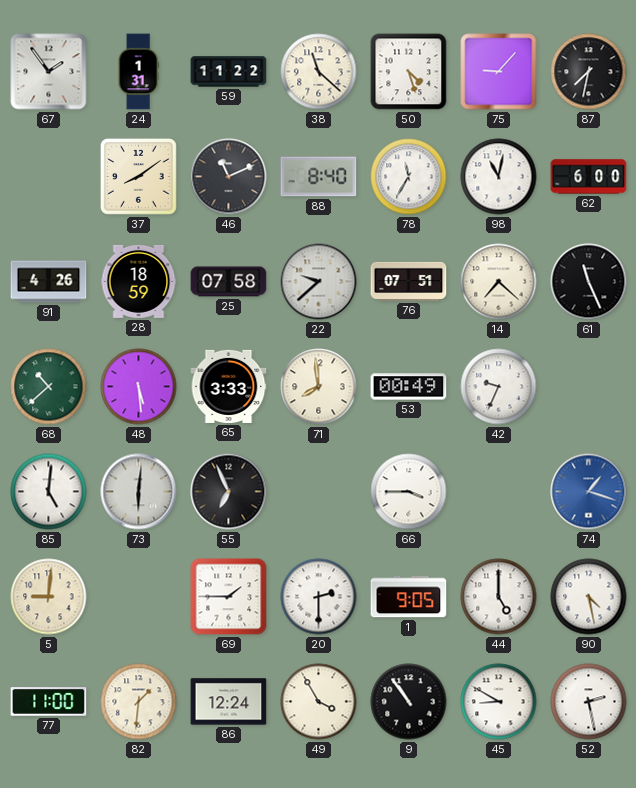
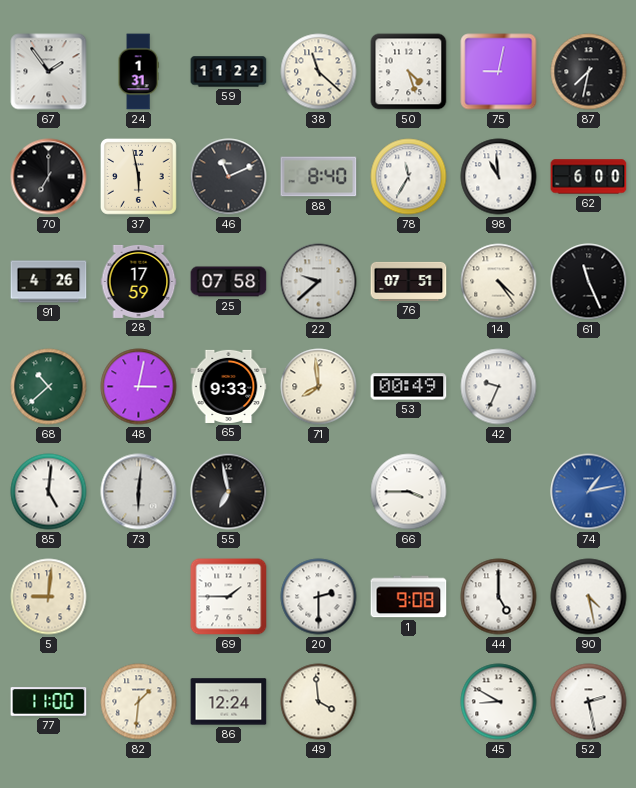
75: 9:07 -> 9:02 (499, 72)
70: none -> 7:00 (49, 177)
37: 8:09 -> 5:58 (138, 176)
98: 11:02 -> 10:59 (499, 177)
28: 18:59 -> 17:59 (139, 281)
14: 7:22 -> 4:24 (499, 282)
48: 5:29 -> 3:02 (139, 387)
65: 3:33 -> 9:33 (229, 386)
55: 6:56 -> 6:58 (229, 492)
74: 1:18 -> 1:13 (589, 492)
1: 9:05 -> 9:08 (409, 597)
49: 3:55 -> 3:59 (319, 702)
9: 10:54 -> none (409, 702)
